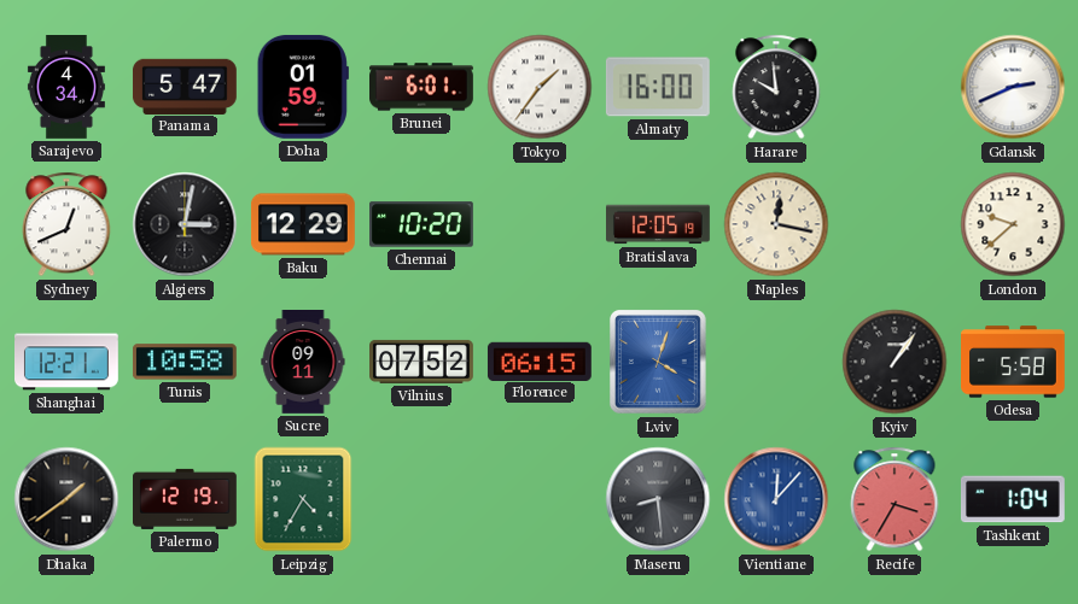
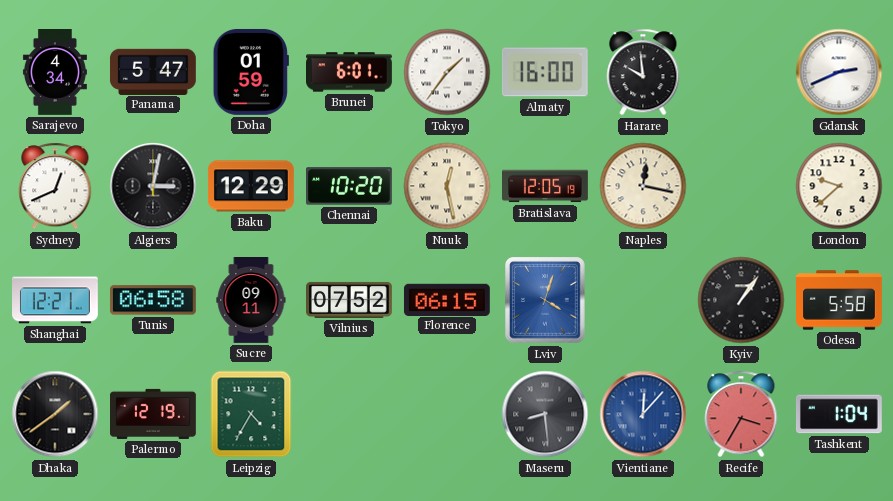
Nuuk: none -> 12:28 (447, 186)
Tunis: 10:58 -> 06:58 (153, 300)
